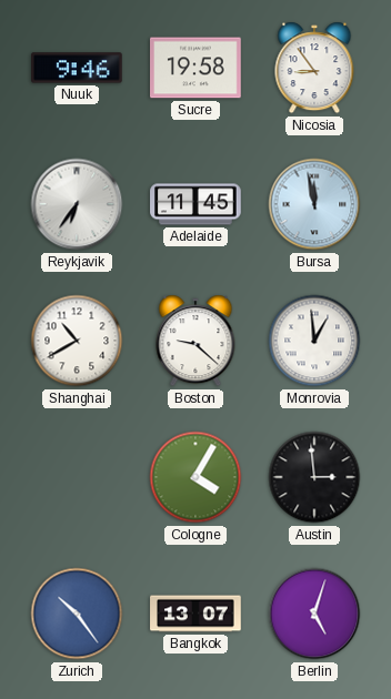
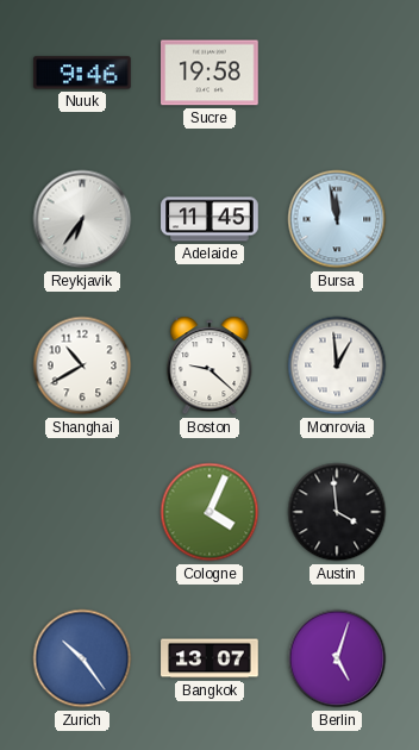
Nicosia: 8:54 -> none (314, 68)
Cologne: 4:05 -> 4:04 (209, 512)
Austin: 2:59 -> 3:59 (337, 512)
